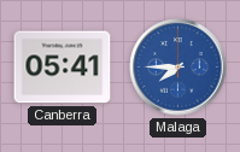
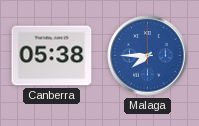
Canberra: 05:41 -> 05:38 (52, 56)
